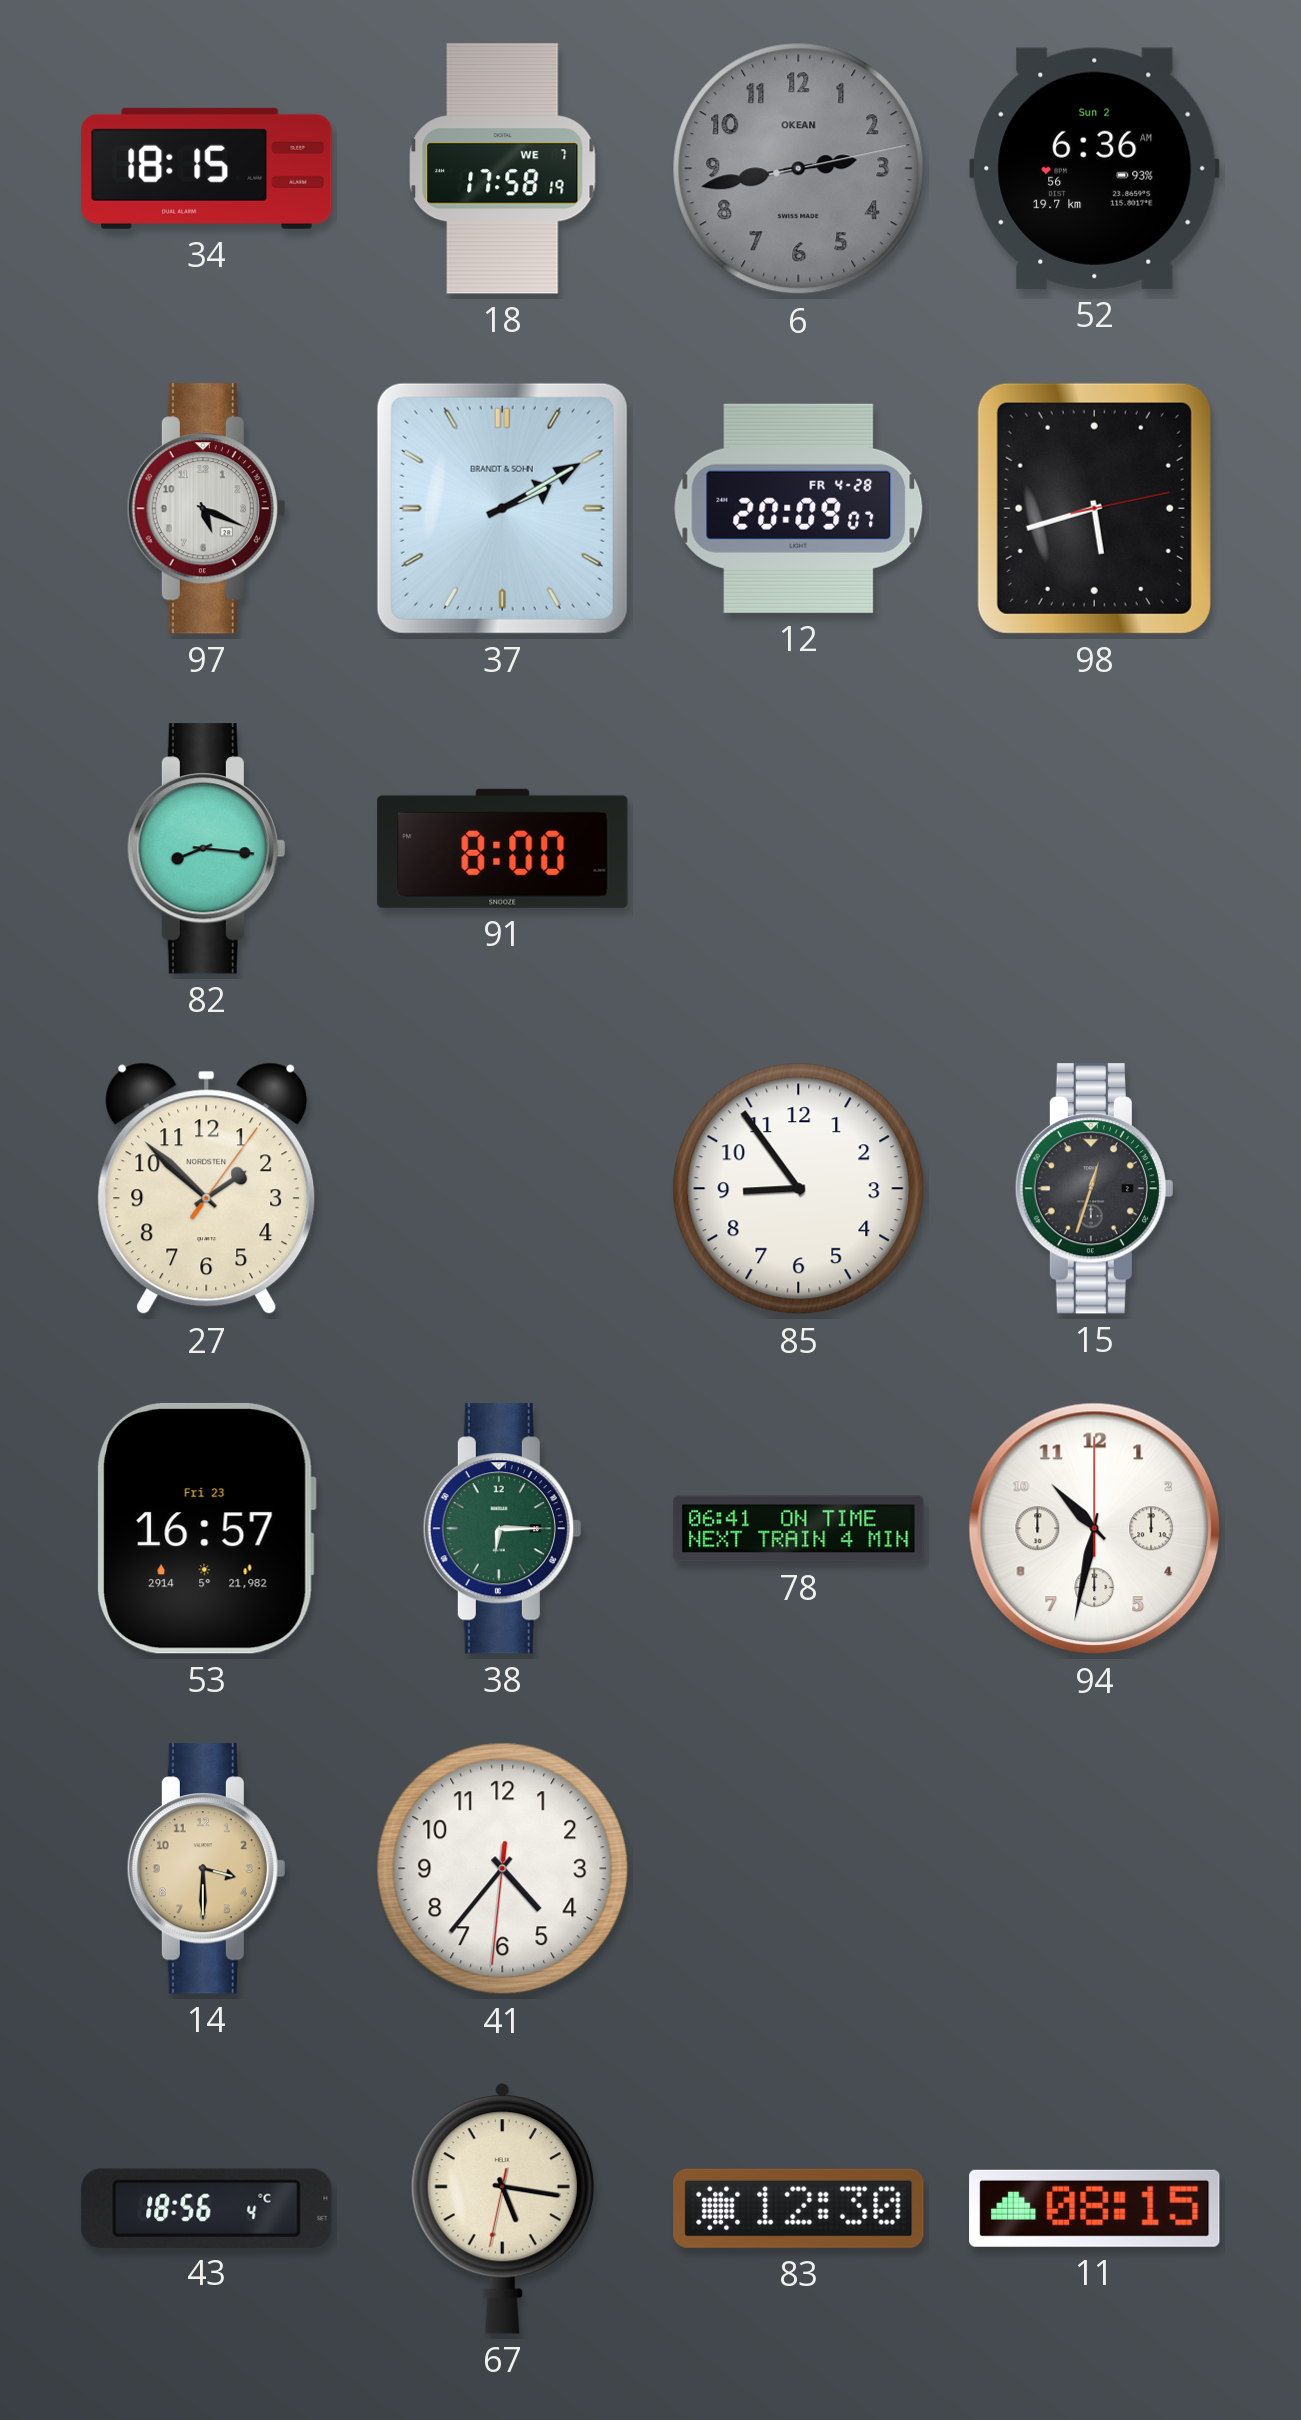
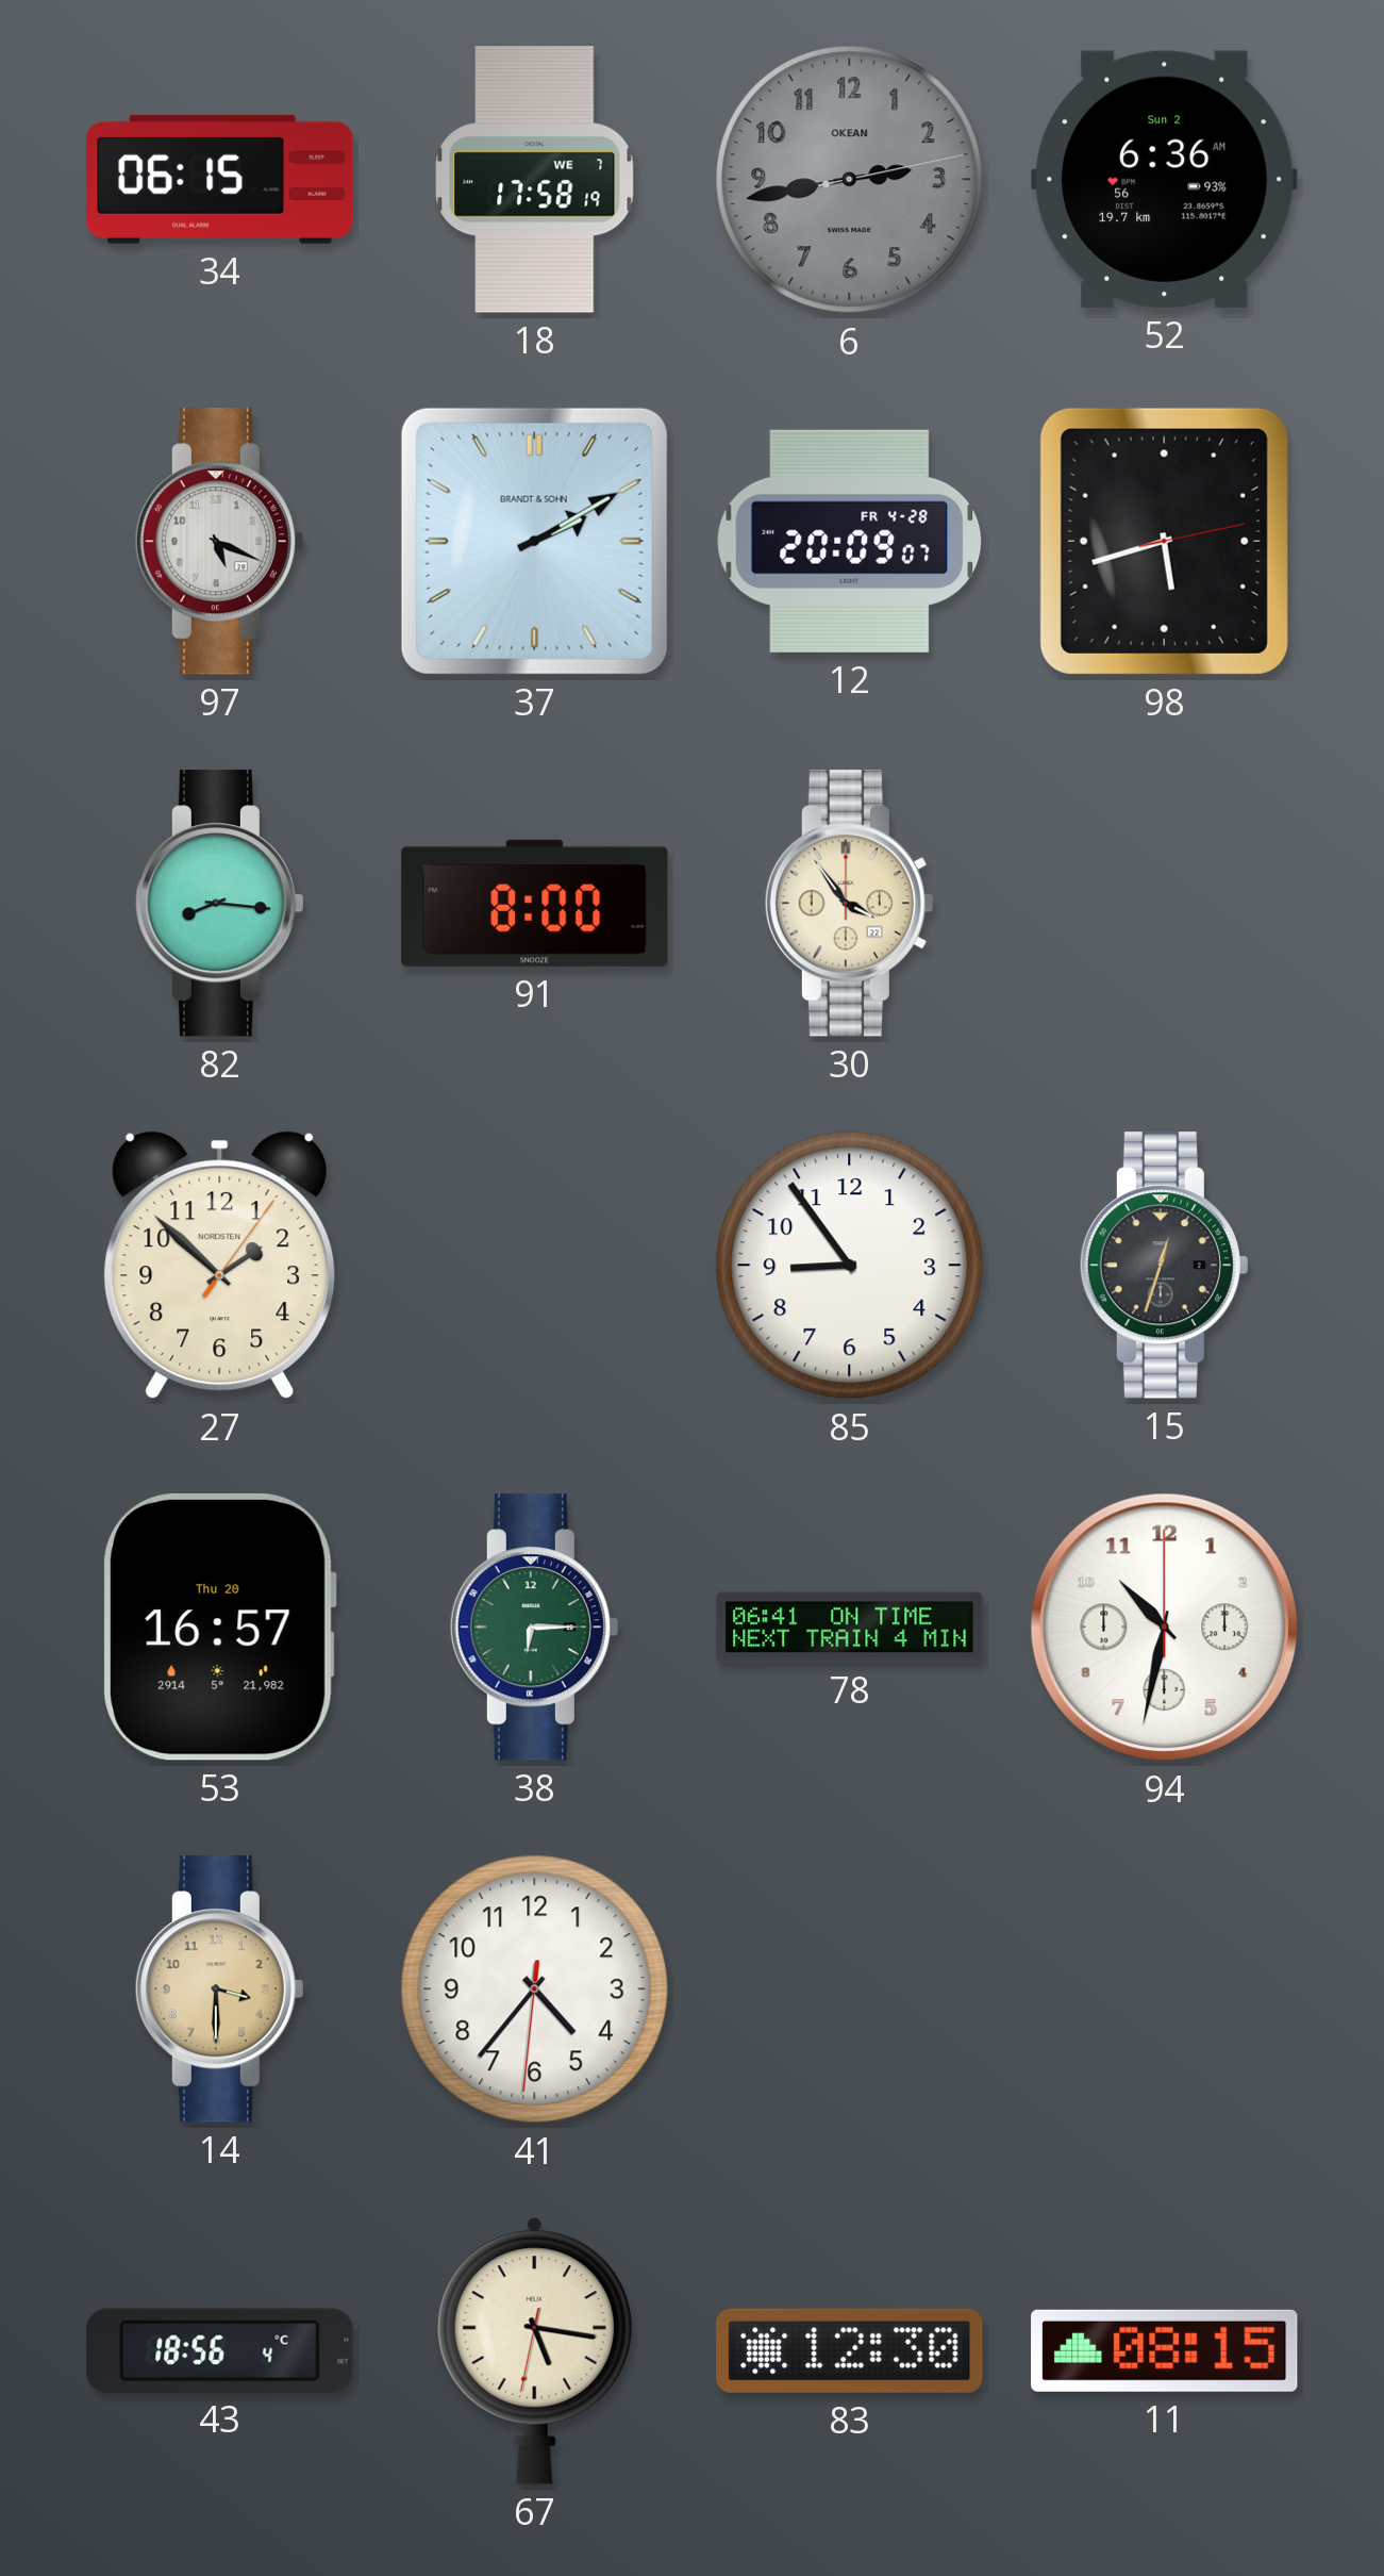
34: 18:15 -> 06:15 (220, 179)
30: none -> 3:54 (849, 904)
53 date: Fri 23 -> Thu 20 (219, 1626)
